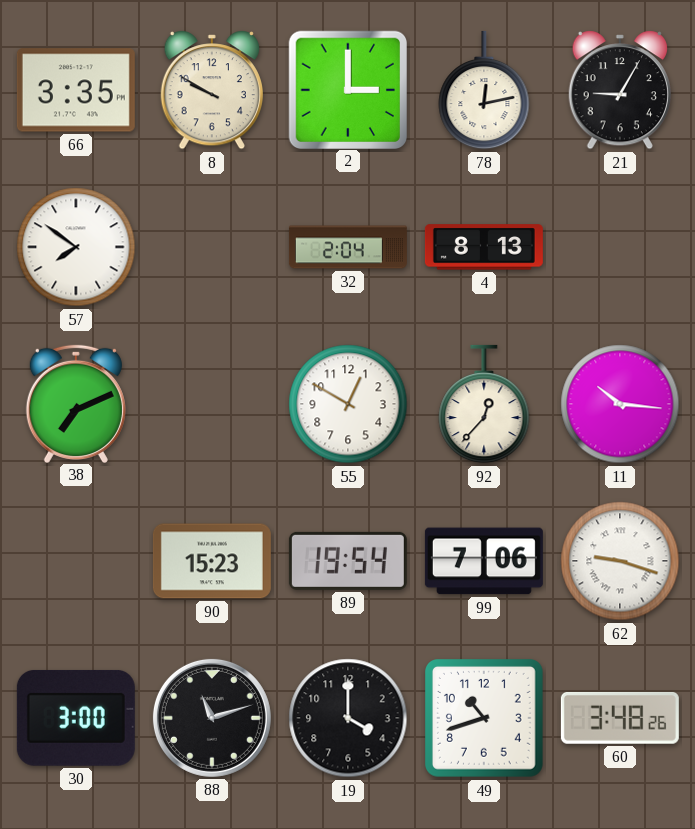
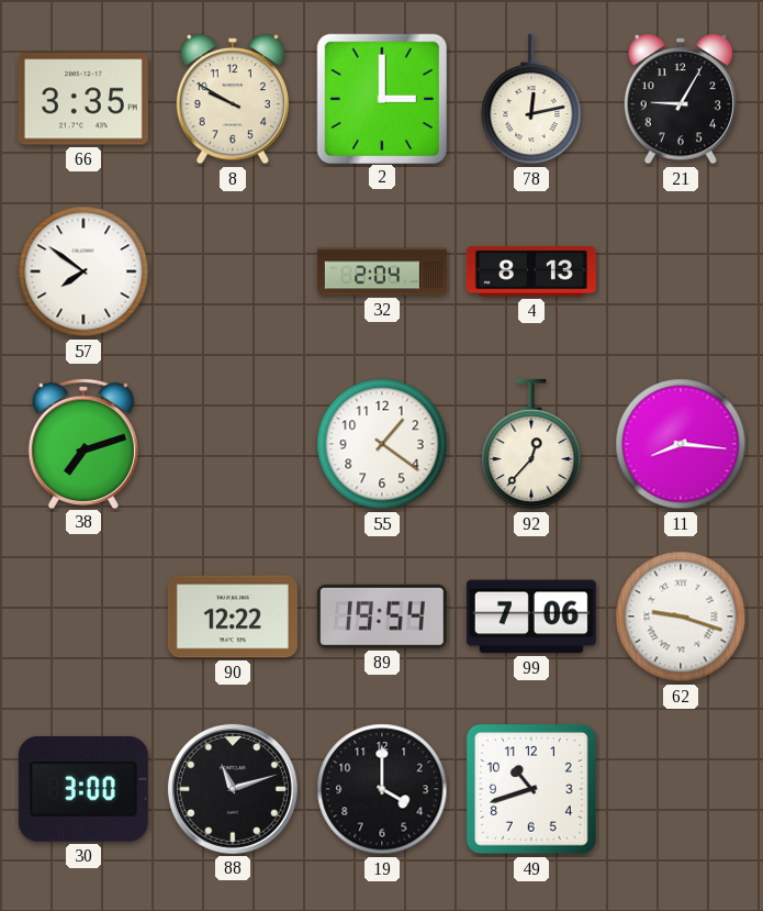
38: 7:11 -> 7:12 (83, 443)
55: 12:50 -> 1:21 (382, 444)
11: 10:16 -> 8:16 (681, 444)
90: 15:23 -> 12:22 (233, 616)
60: 3:48 -> none (620, 718)
